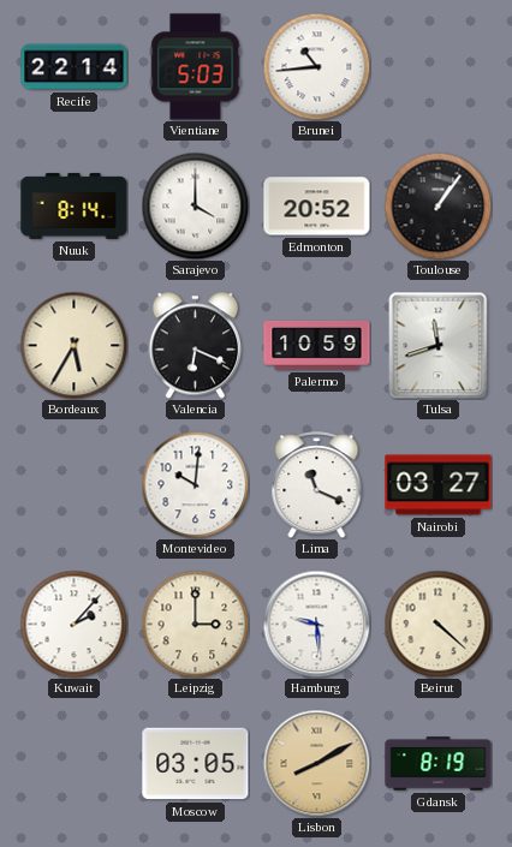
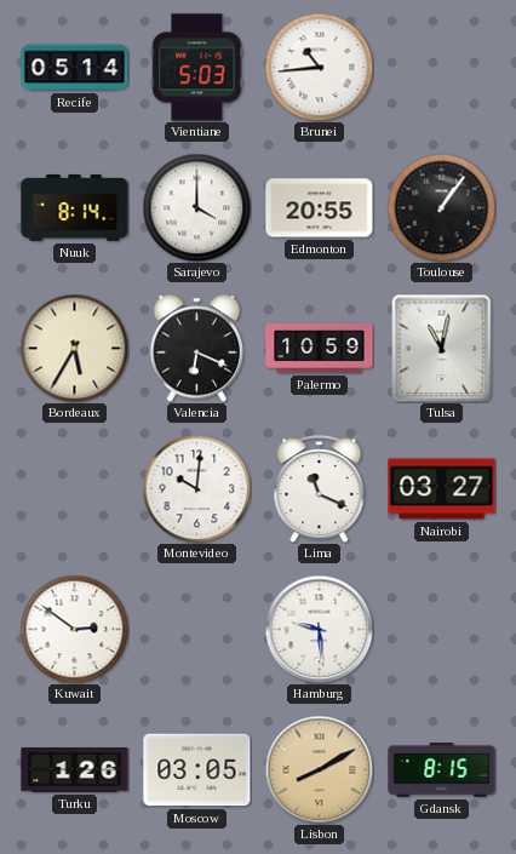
Recife: 22:14 -> 05:14 (75, 68)
Edmonton: 20:52 -> 20:55 (320, 208)
Tulsa: 11:42 -> 11:02 (442, 348)
Kuwait: 2:07 -> 2:51 (74, 629)
Leipzig: 3:00 -> none (195, 624)
Beirut: 4:22 -> none (437, 624)
Turku: none -> 1:26 (75, 770)
Gdansk: 8:19 -> 8:15 (442, 770)
